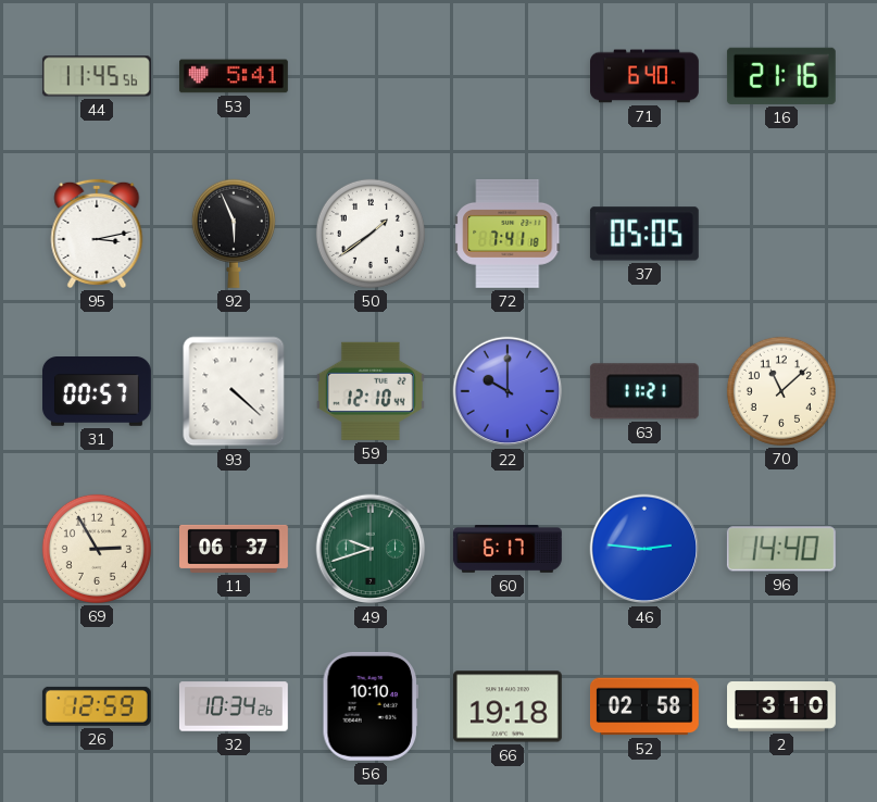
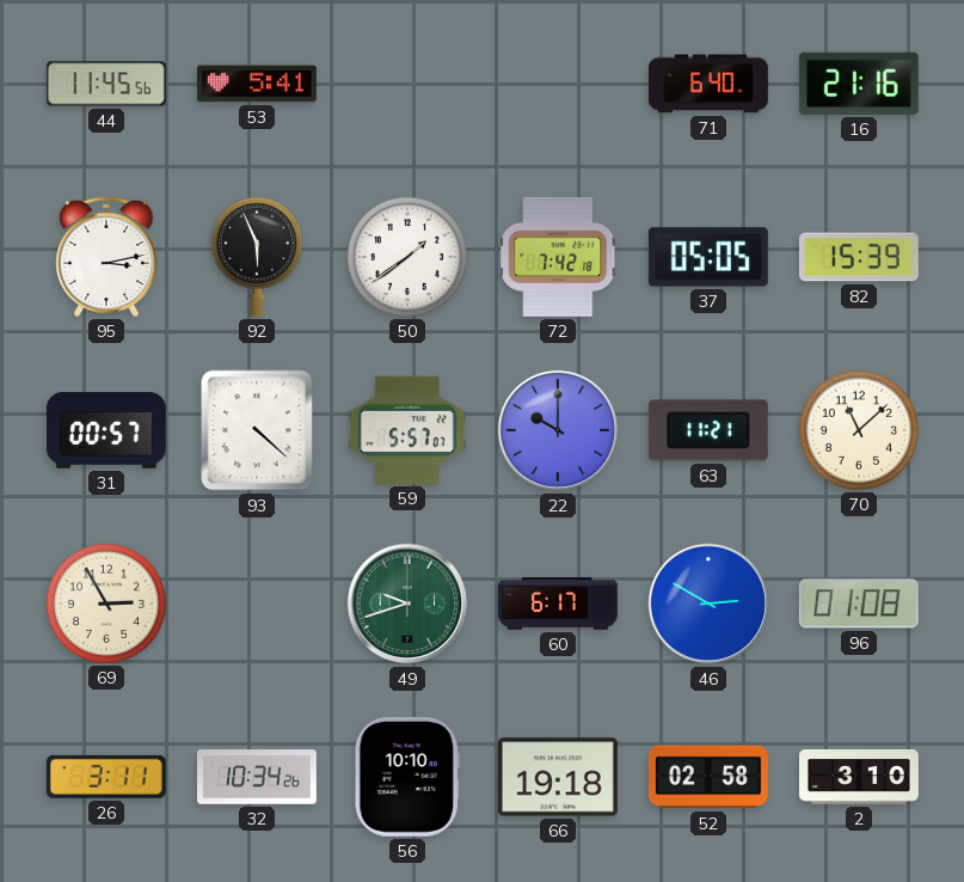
72: 7:41 -> 7:42 (559, 257)
82: none -> 15:39 (859, 257)
59: 12:10 -> 5:57 (407, 430)
11: 06:37 -> none (235, 549)
46: 2:46 -> 2:50 (708, 604)
96: 14:40 -> 01:08 (859, 604)
26: 12:59 -> 3:11 (106, 777)
